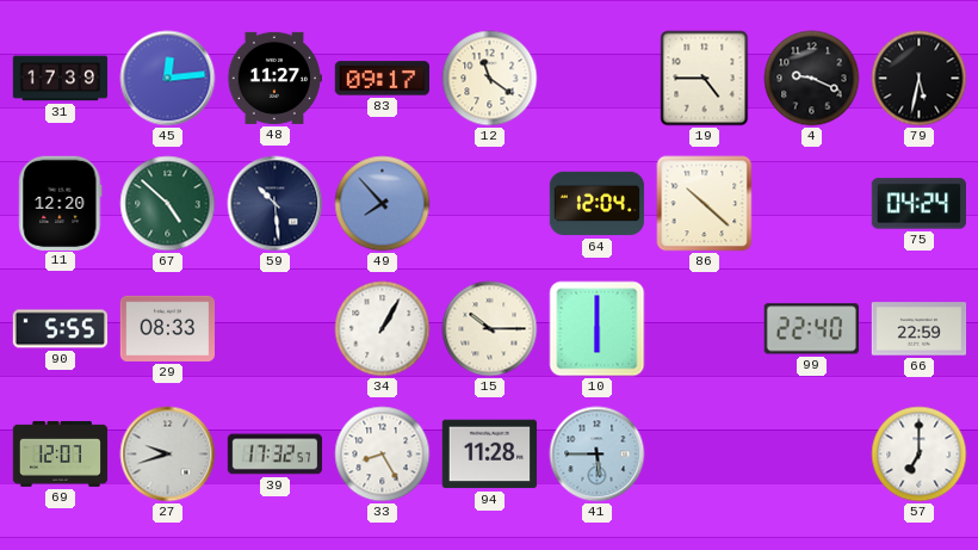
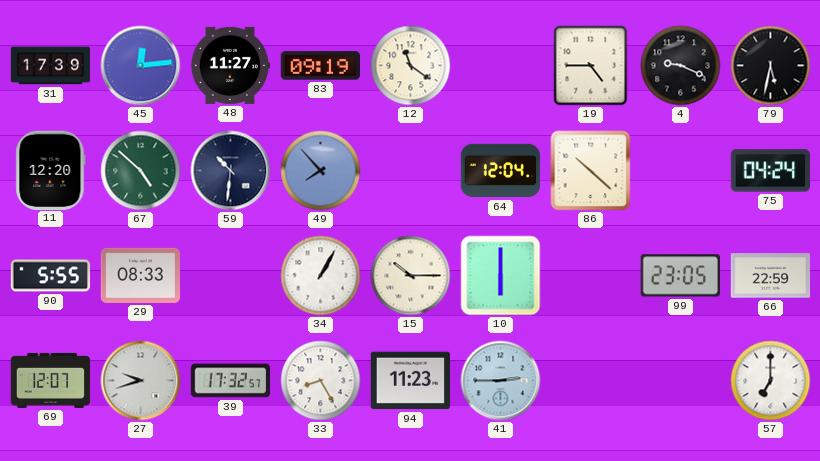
83: 09:17 -> 09:19 (320, 66)
59: 10:29 -> 10:31 (231, 171)
99: 22:40 -> 23:05 (680, 276)
94: 11:28 -> 11:23 (410, 381)
41: 5:45 -> 2:45 (501, 381)
